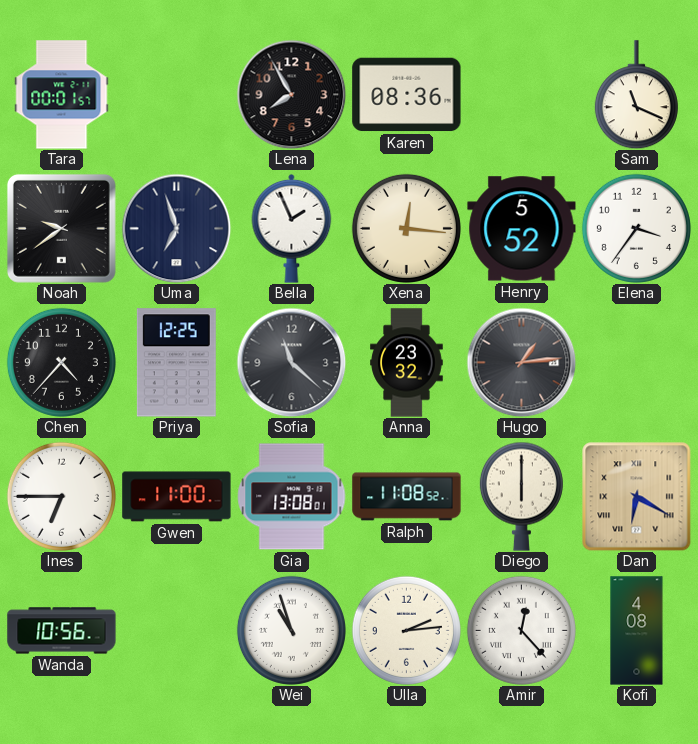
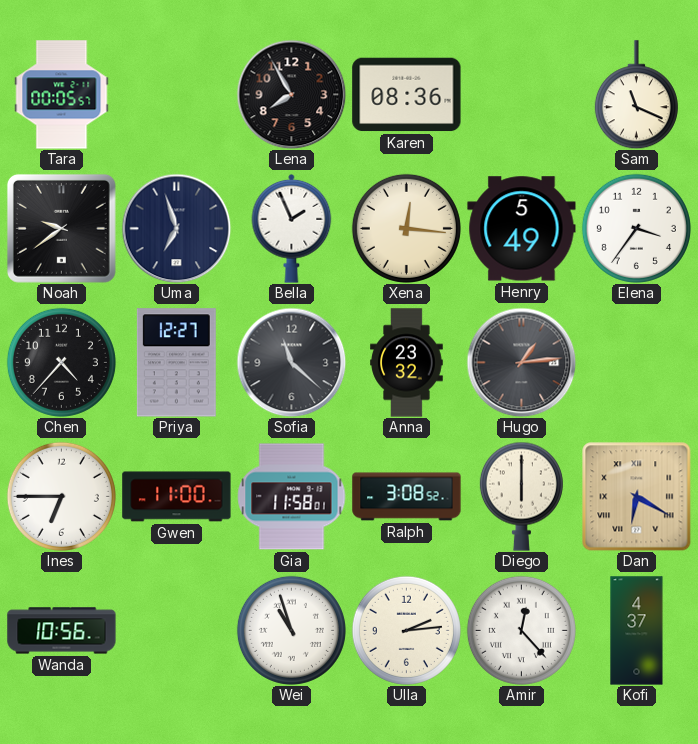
Tara: 00:01 -> 00:05 (62, 95)
Henry: 5:52 -> 5:49 (522, 229)
Priya: 12:25 -> 12:27 (176, 363)
Gia: 13:08 -> 11:58 (292, 497)
Ralph: 11:08 -> 3:08 (407, 497)
Kofi: 4:08 -> 4:37 (637, 631)
